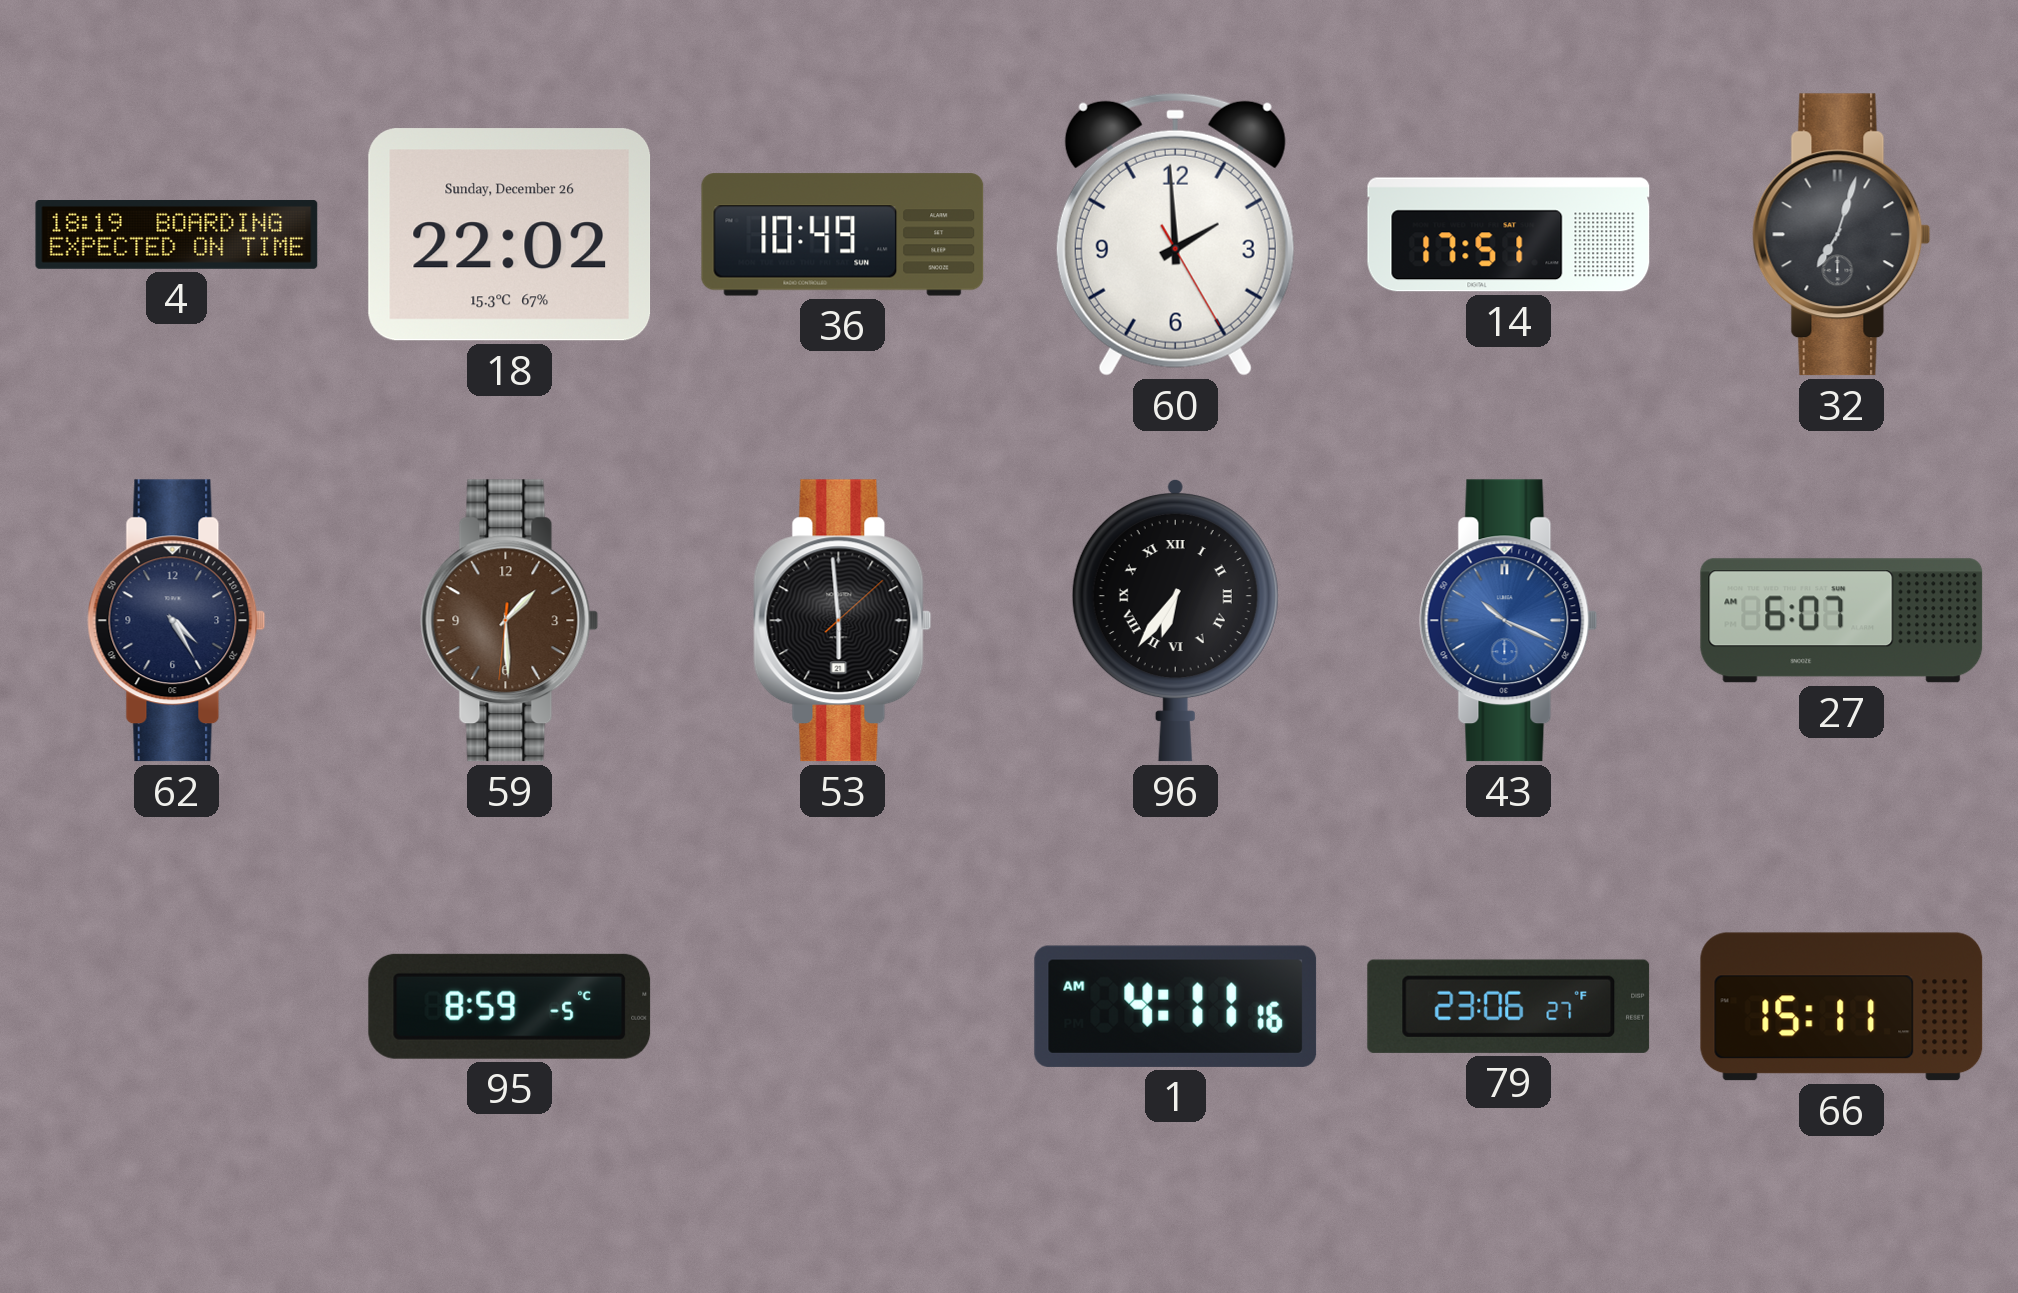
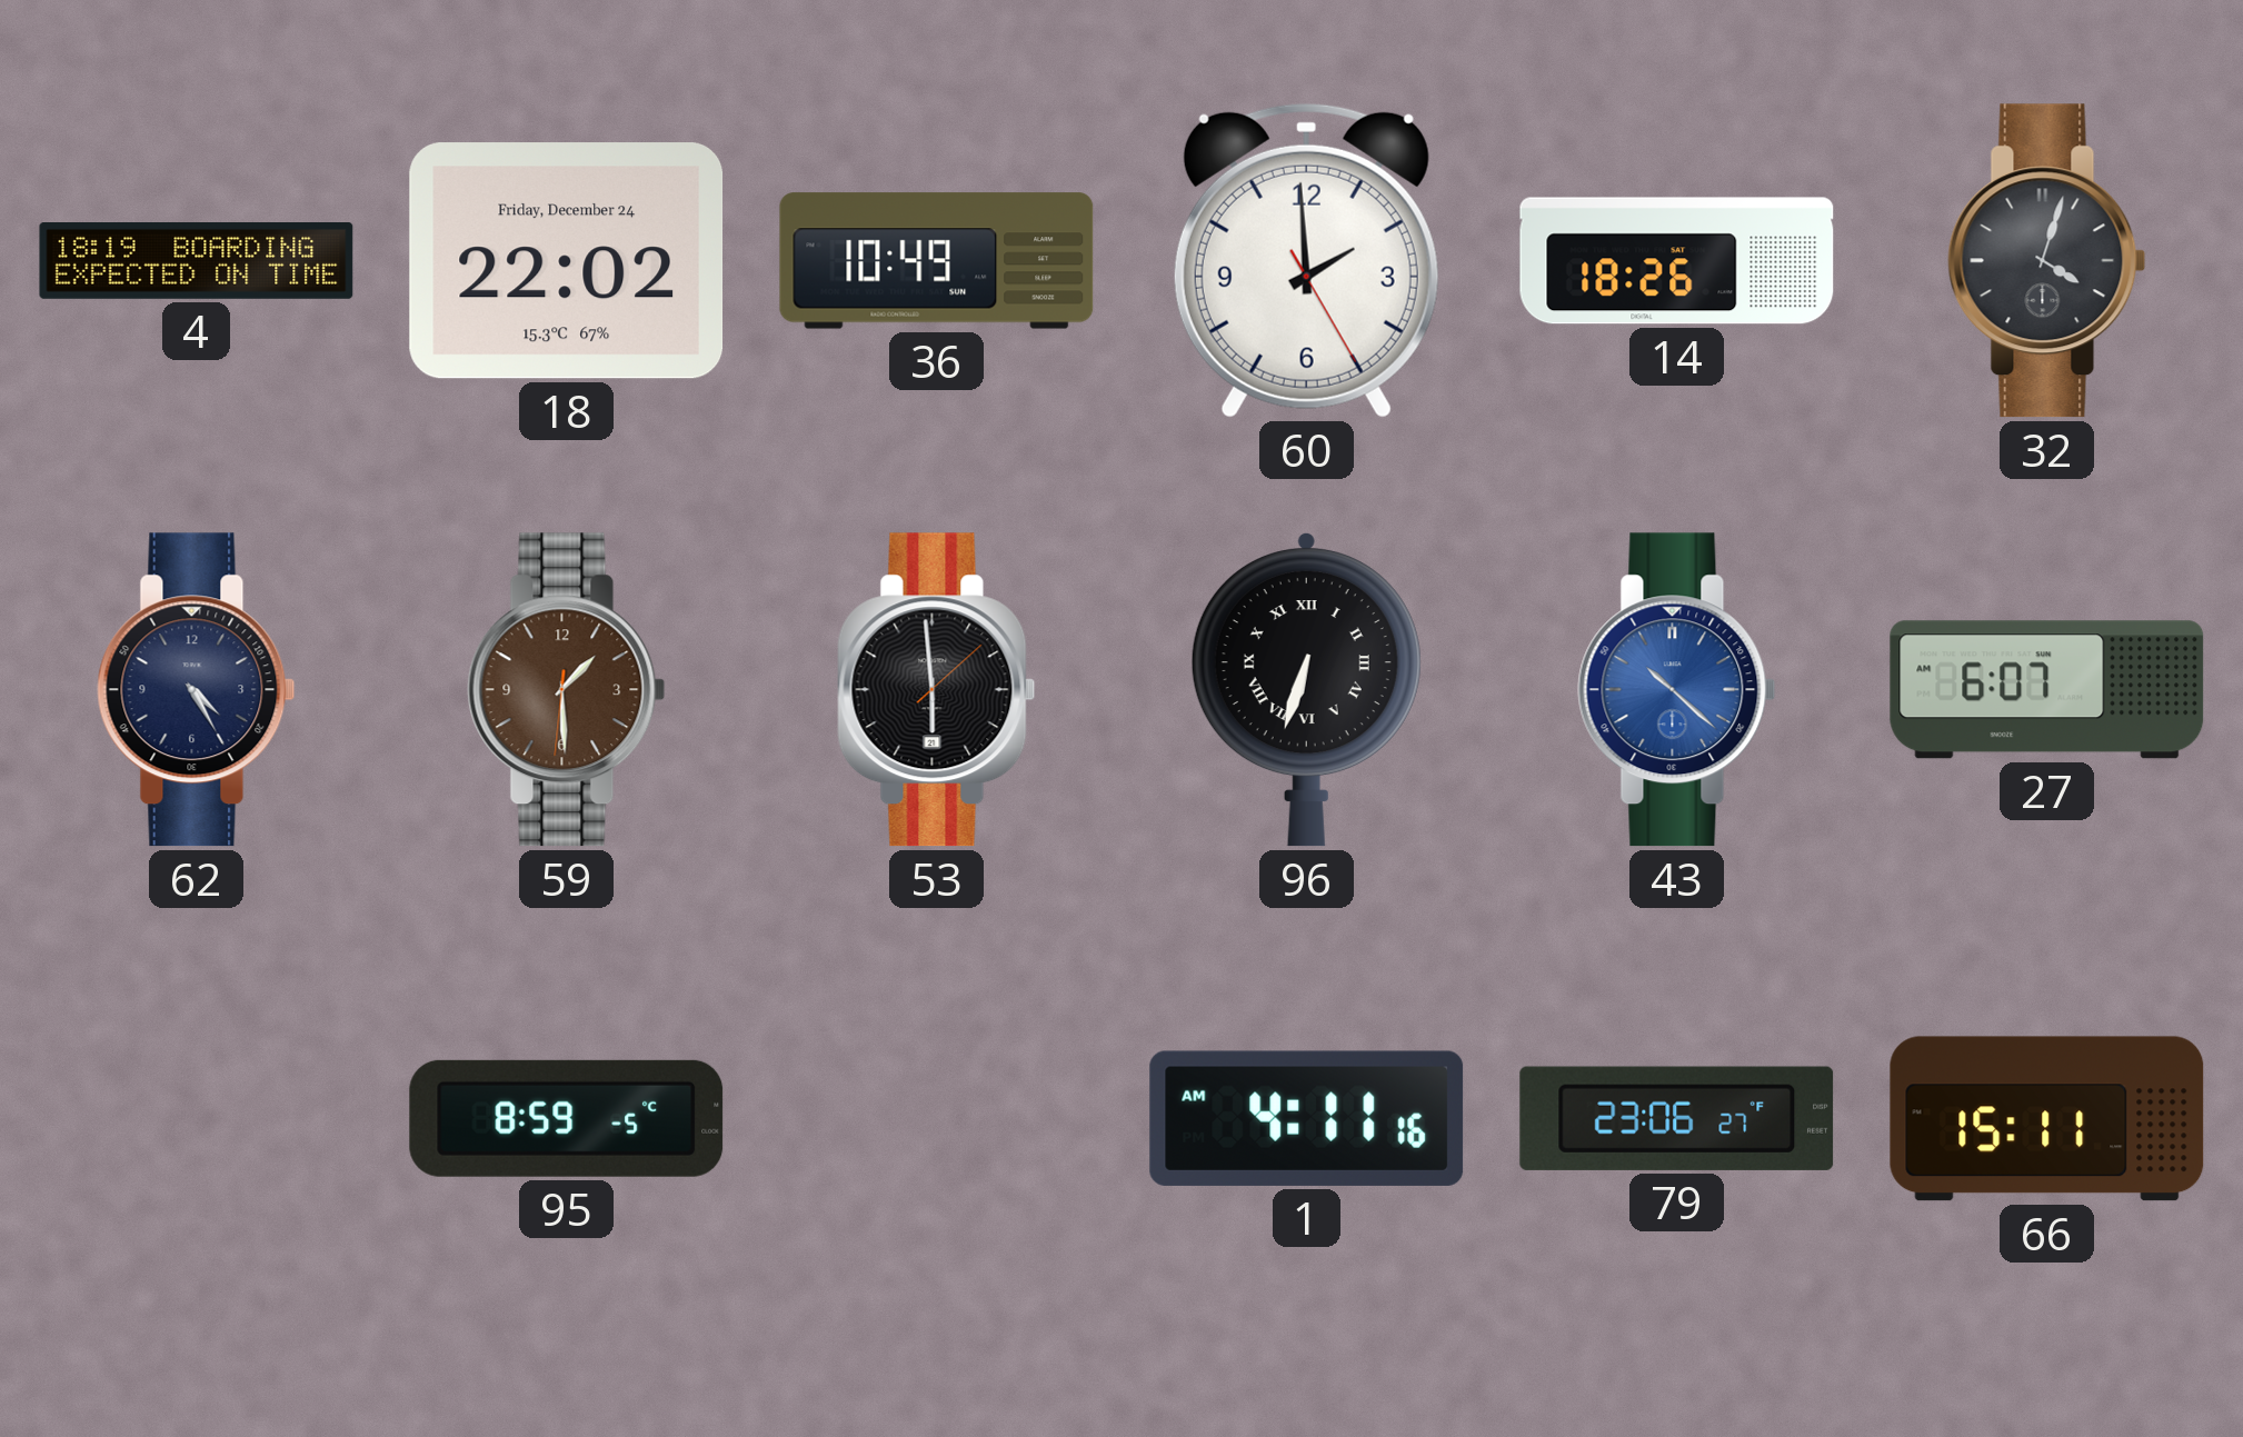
18 date: Sunday, December 26 -> Friday, December 24 (567, 261)
14: 17:51 -> 18:26 (1677, 261)
32: 7:03 -> 4:03 (2047, 261)
96: 6:36 -> 6:33 (1306, 690)
43: 10:19 -> 10:22 (1677, 690)
